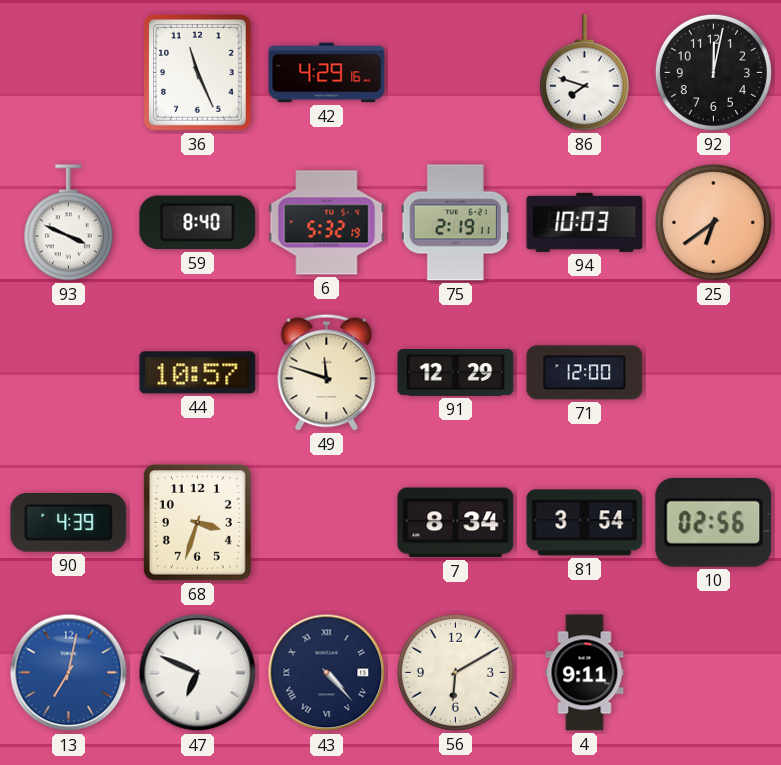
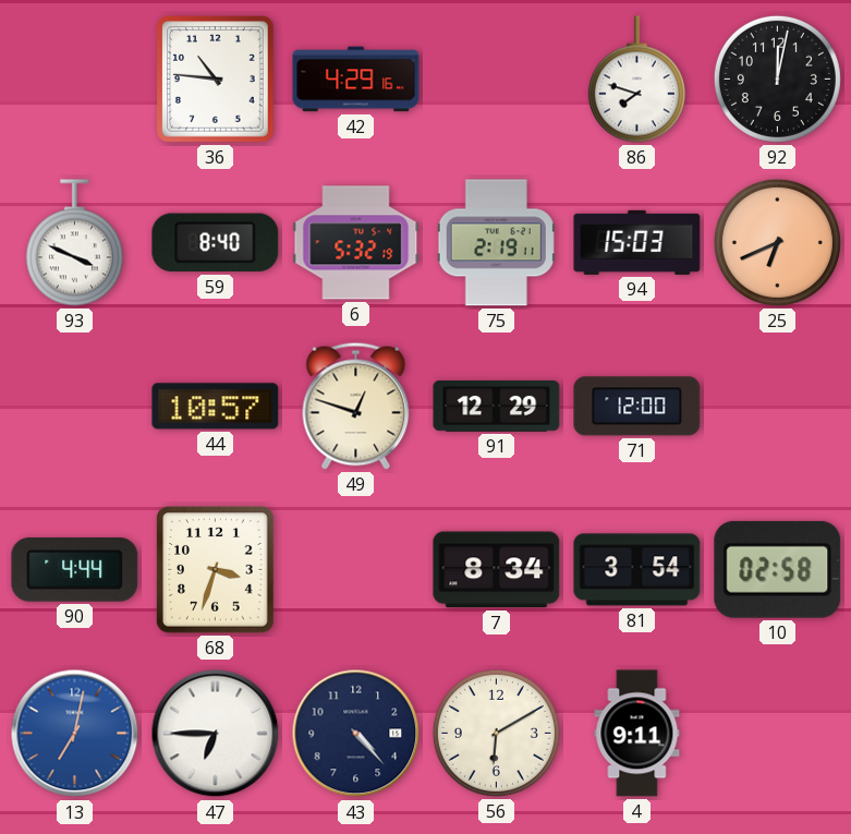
36: 11:26 -> 10:46 (216, 80)
94: 10:03 -> 15:03 (637, 242)
25: 6:39 -> 6:41 (777, 242)
49: 11:48 -> 12:48 (356, 406)
90: 4:39 -> 4:44 (75, 570)
10: 02:56 -> 02:58 (778, 569)
47: 6:49 -> 6:45 (216, 734)
43 numerals: Roman -> Arabic (356, 734)
